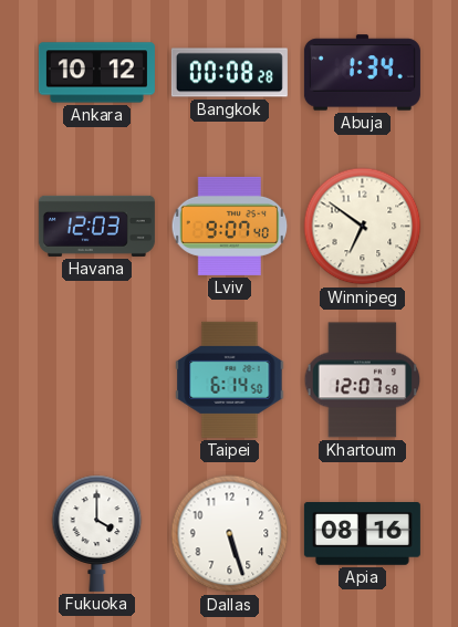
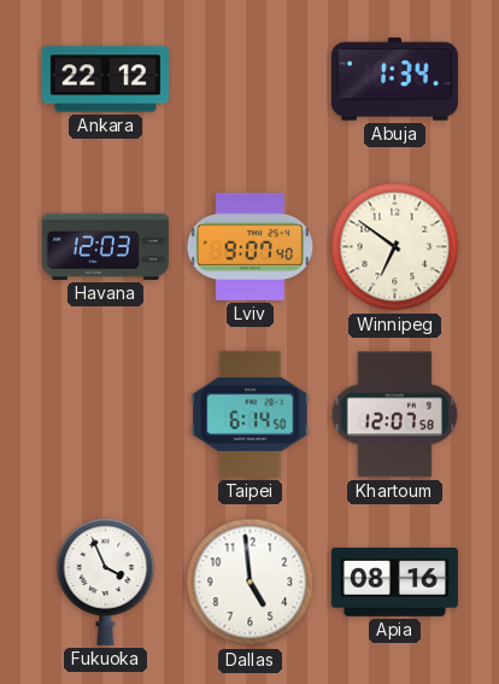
Ankara: 10:12 -> 22:12 (105, 80)
Bangkok: 00:08 -> none (229, 73)
Fukuoka: 4:00 -> 3:56 (106, 581)
Dallas: 5:27 -> 4:59 (251, 583)
